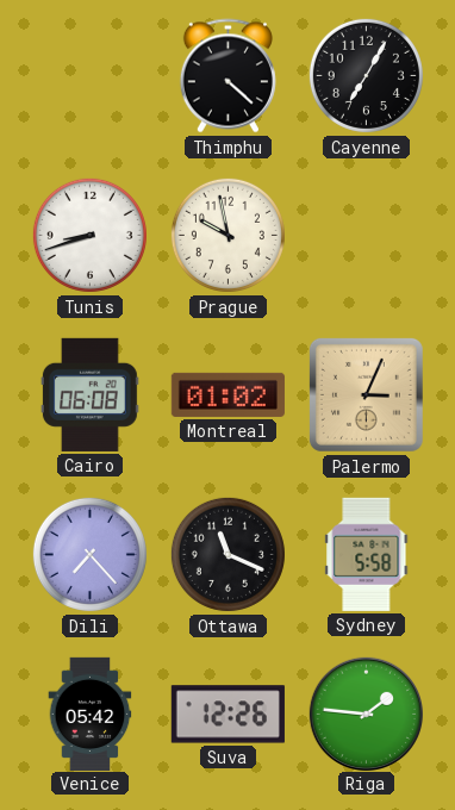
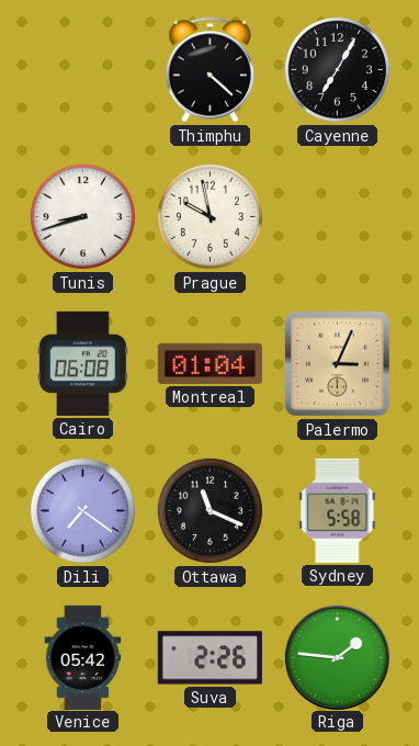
Montreal: 01:02 -> 01:04 (209, 363)
Dili: 7:23 -> 7:21 (82, 510)
Suva: 12:26 -> 2:26 (209, 658)
